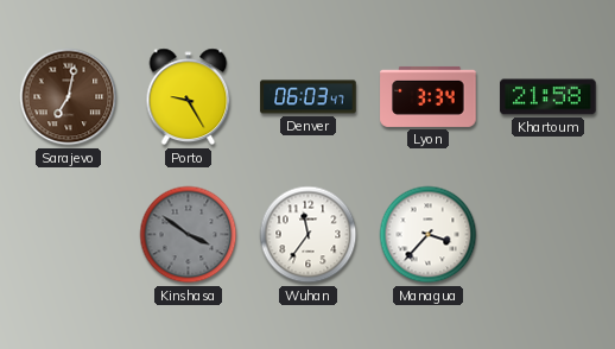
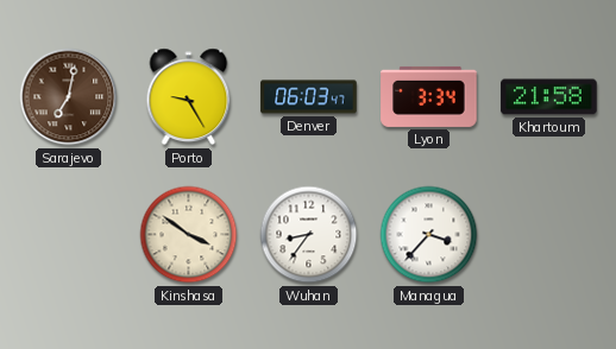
Kinshasa dial: grey -> cream (189, 235)
Wuhan: 11:36 -> 8:36 (309, 235)
